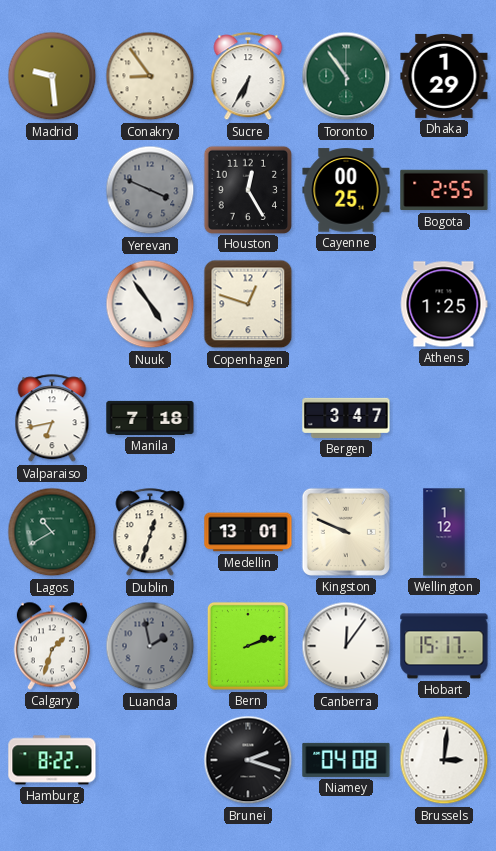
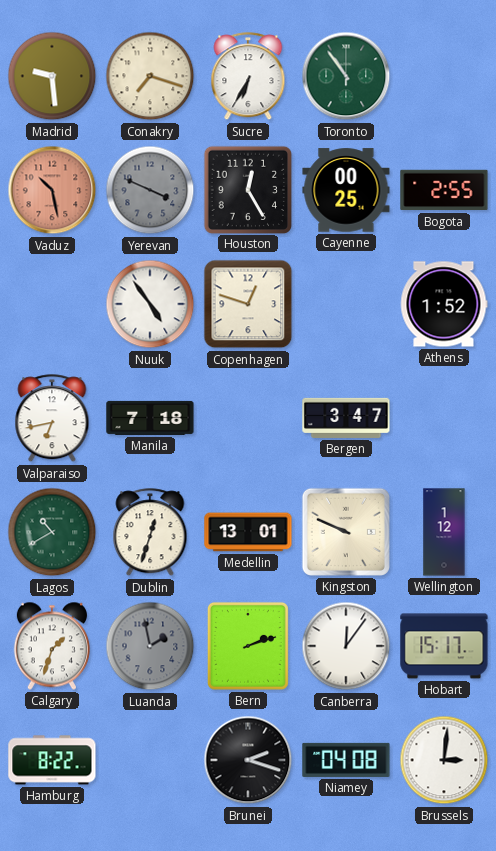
Conakry: 8:54 -> 7:18 (150, 76)
Dhaka: 1:29 -> none (444, 76)
Vaduz: none -> 10:28 (52, 190)
Athens: 1:25 -> 1:52 (444, 304)
